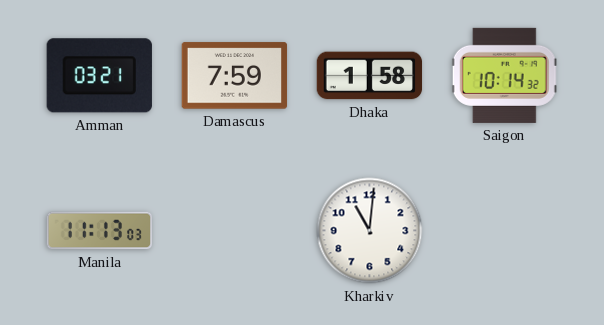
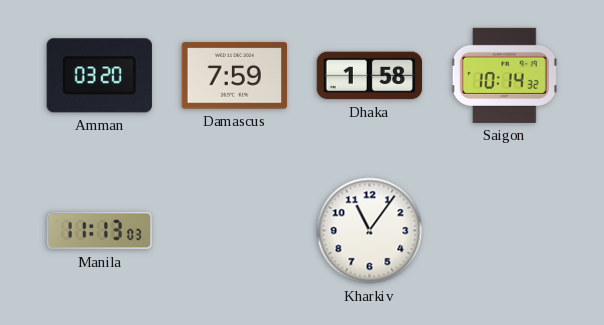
Amman: 03:21 -> 03:20 (99, 76)
Kharkiv: 11:01 -> 11:06 (370, 231)
